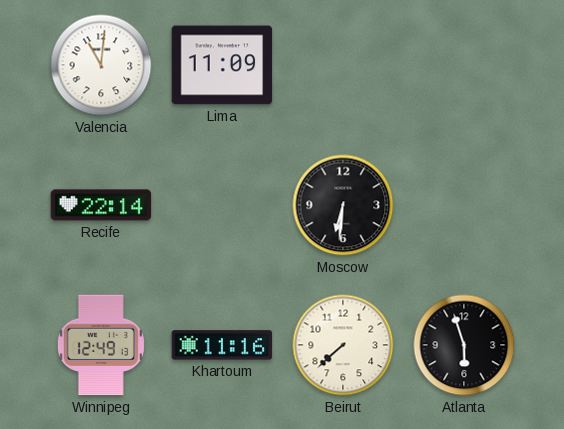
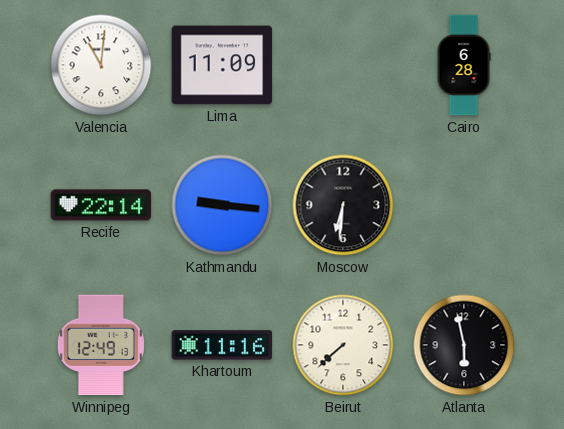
Cairo: none -> 6:28 (464, 65)
Kathmandu: none -> 9:16 (222, 205)
Atlanta: 5:57 -> 5:58 (464, 345)
